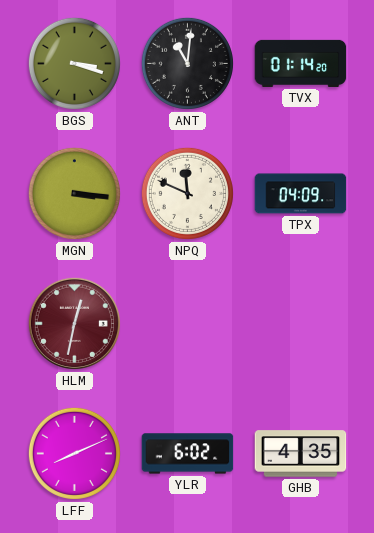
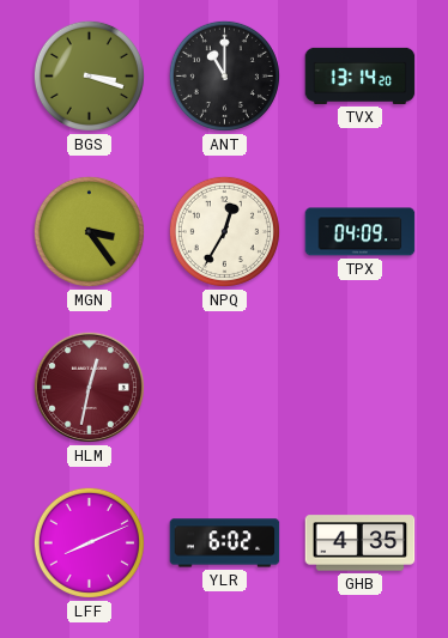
ANT: 11:01 -> 11:00 (224, 75)
TVX: 01:14 -> 13:14 (361, 75)
MGN: 3:16 -> 3:24 (89, 231)
NPQ: 11:49 -> 12:35 (224, 231)
